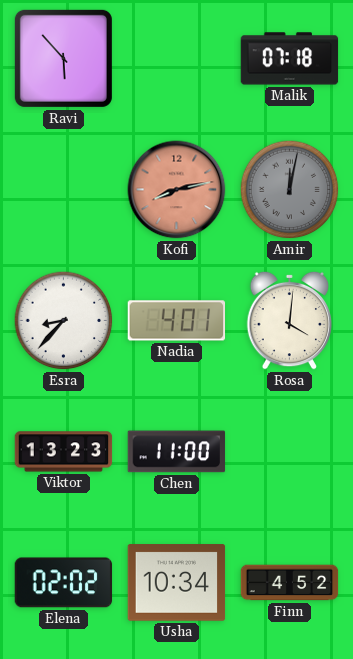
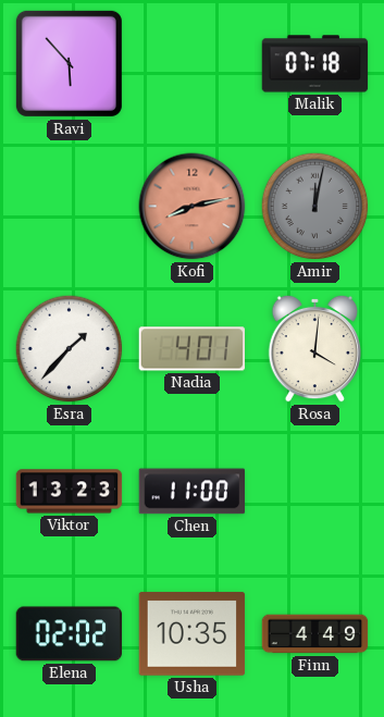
Esra: 8:37 -> 1:37 (70, 349)
Usha: 10:34 -> 10:35 (193, 634)
Finn: 4:52 -> 4:49 (315, 634)
